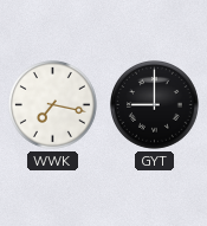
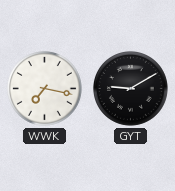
GYT: 9:00 -> 9:10 (131, 89)
